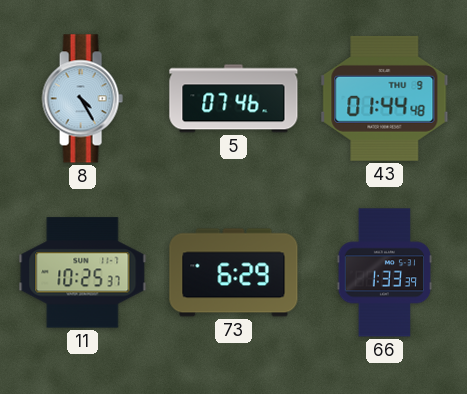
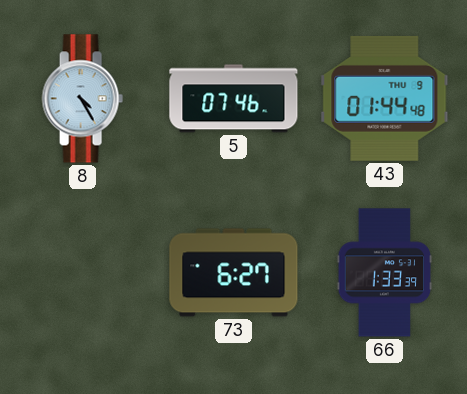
11: 10:25 -> none (83, 273)
73: 6:29 -> 6:27 (234, 273)
